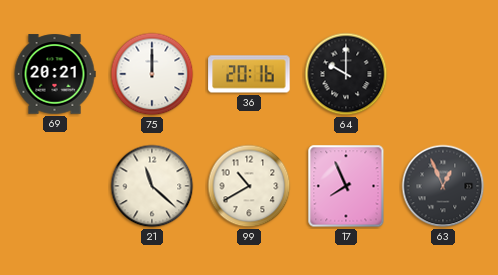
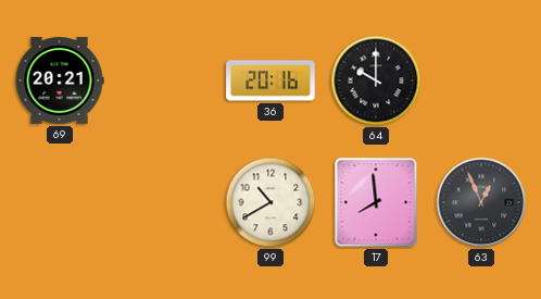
75: 12:00 -> none (152, 74)
21: 11:22 -> none (152, 186)
17: 7:56 -> 7:59 (376, 202)
